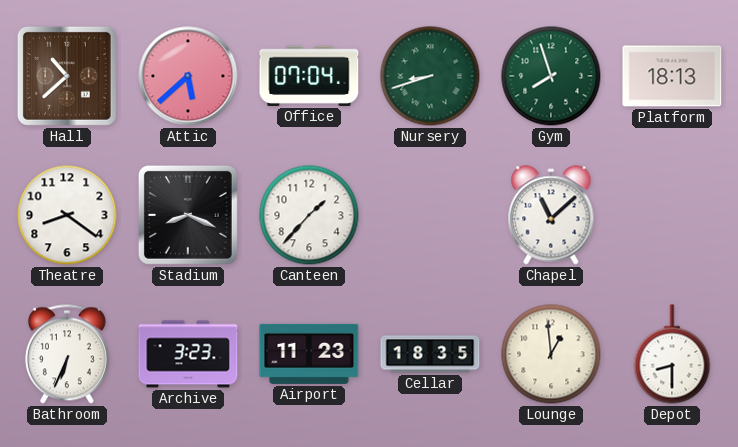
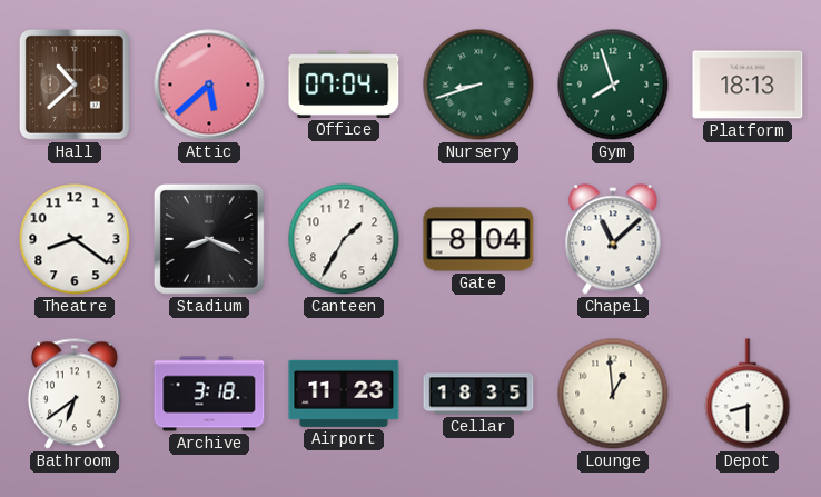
Canteen: 1:37 -> 1:35 (344, 239)
Gate: none -> 8:04 (478, 239)
Bathroom: 6:34 -> 6:39 (75, 394)
Archive: 3:23 -> 3:18 (209, 394)
